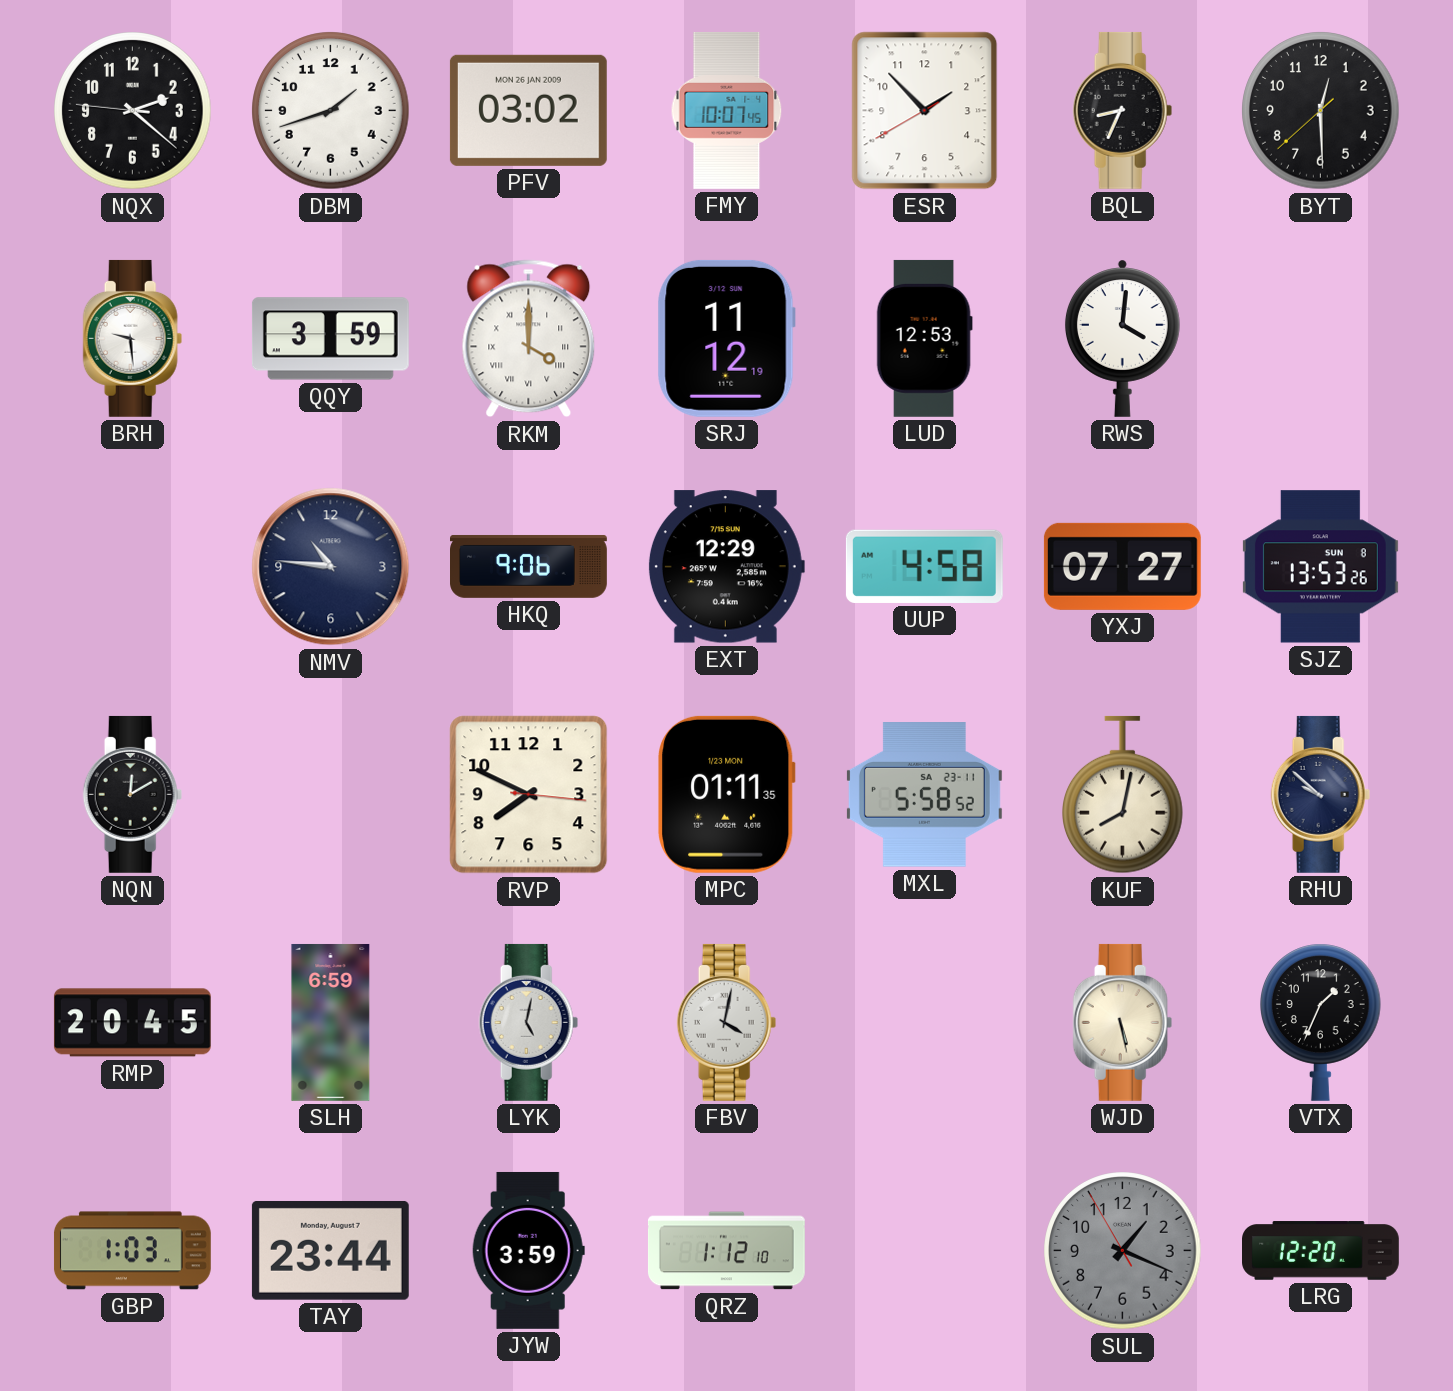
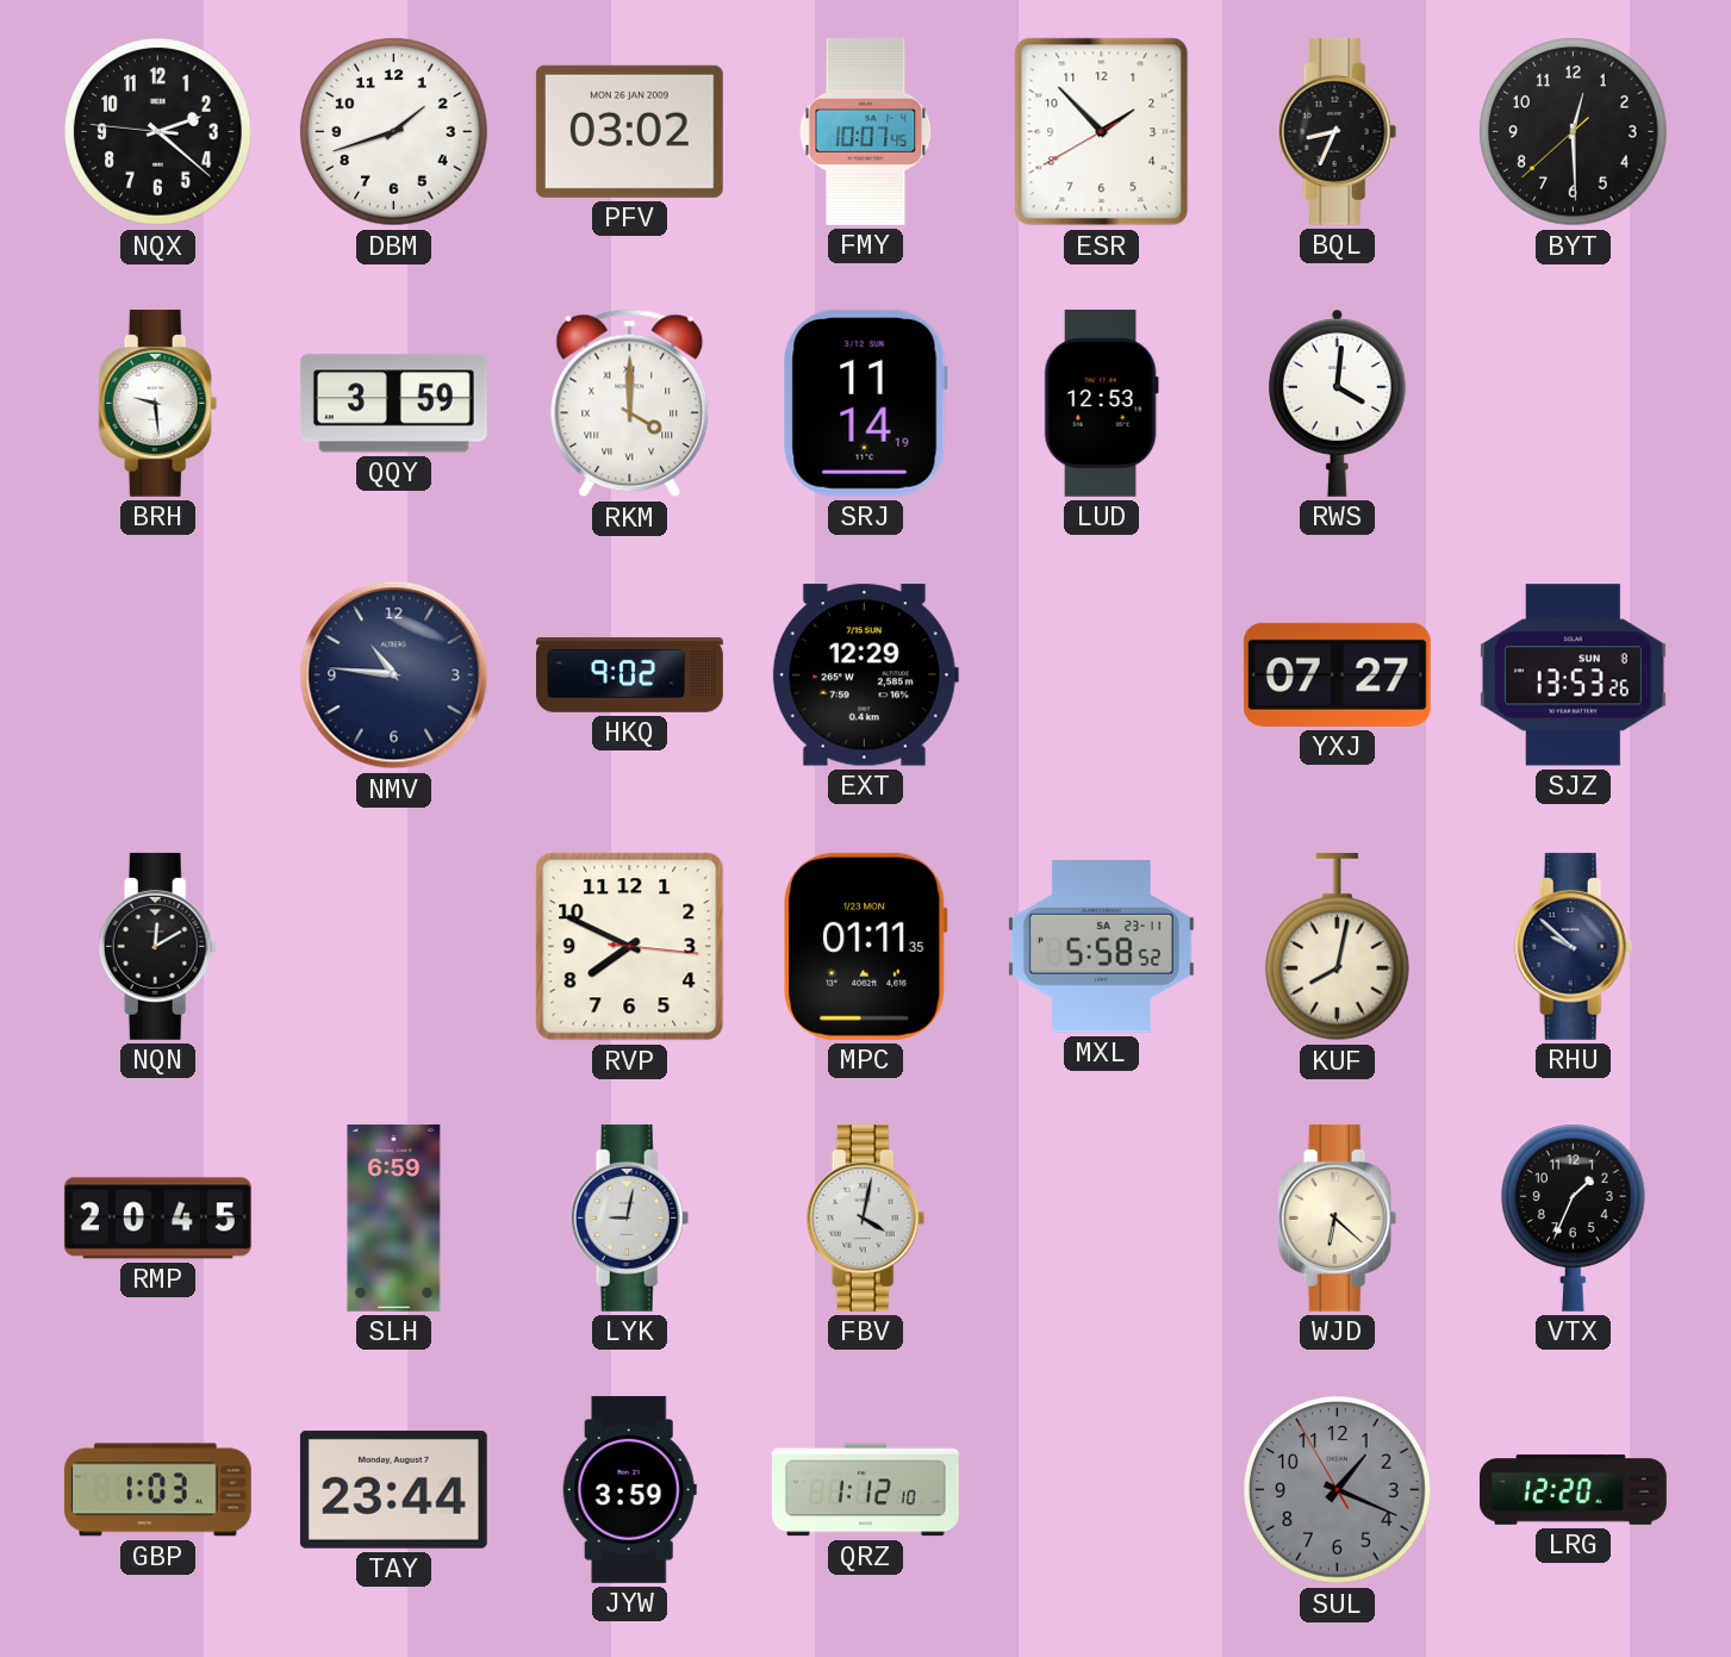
SRJ: 11:12 -> 11:14 (865, 403)
HKQ: 9:06 -> 9:02 (630, 674)
UUP: 4:58 -> none (924, 566)
LYK: 5:02 -> 9:02 (630, 1217)
WJD: 5:28 -> 6:22 (1338, 1217)
